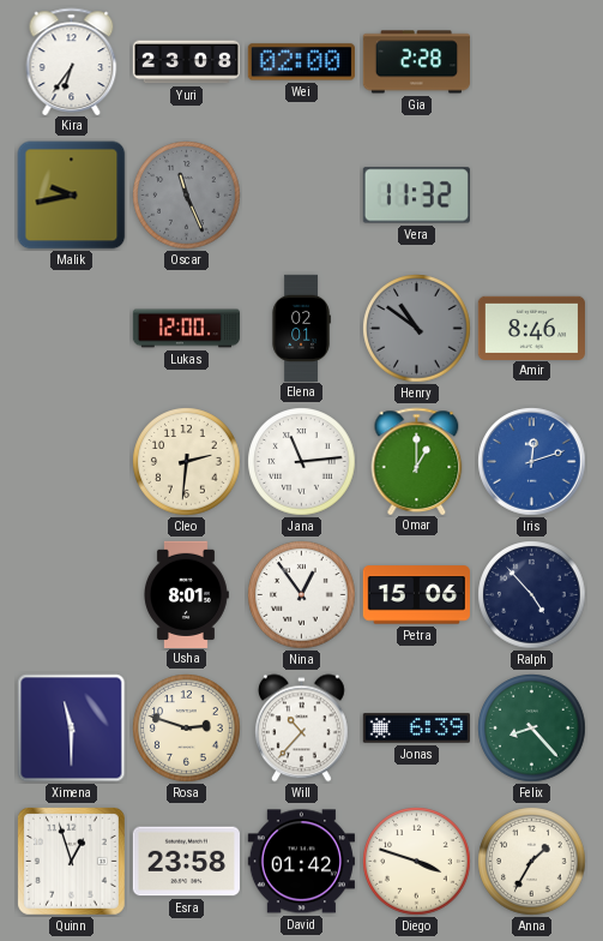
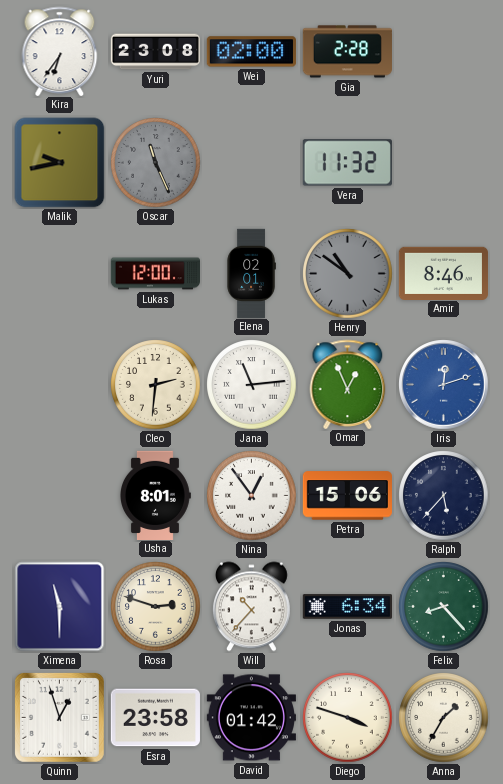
Omar: 1:00 -> 12:56 (348, 384)
Ralph: 4:53 -> 5:37 (444, 496)
Jonas: 6:39 -> 6:34 (347, 607)
